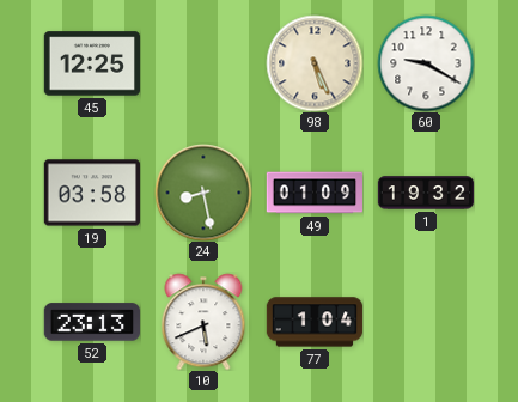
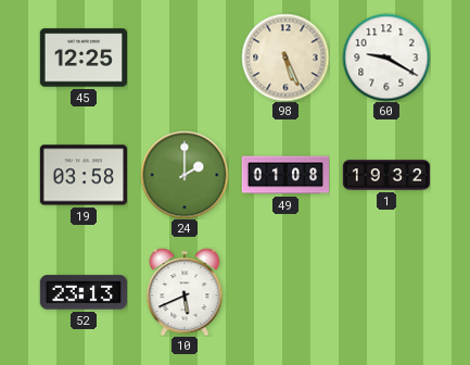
24: 8:28 -> 2:00 (185, 175)
49: 01:09 -> 01:08 (285, 175)
77: 1:04 -> none (315, 322)
